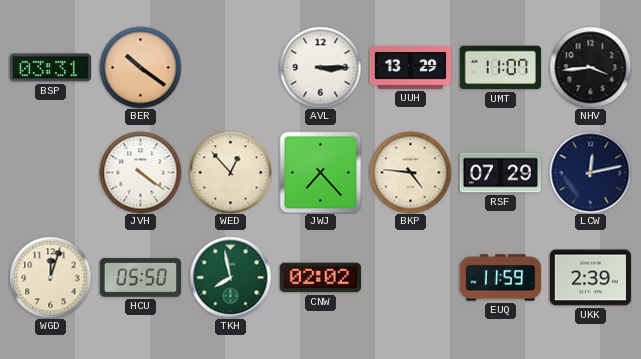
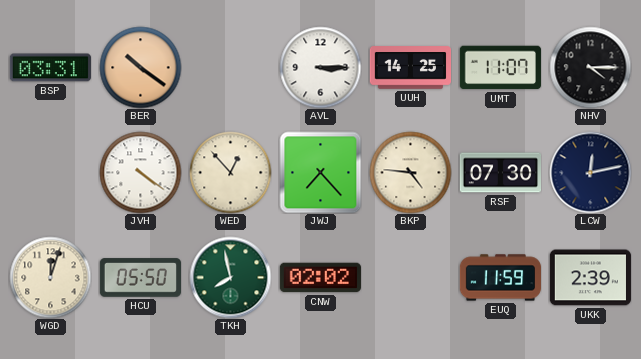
UUH: 13:29 -> 14:25 (410, 68)
NHV: 3:44 -> 4:15 (590, 67)
RSF: 07:29 -> 07:30 (500, 173)
